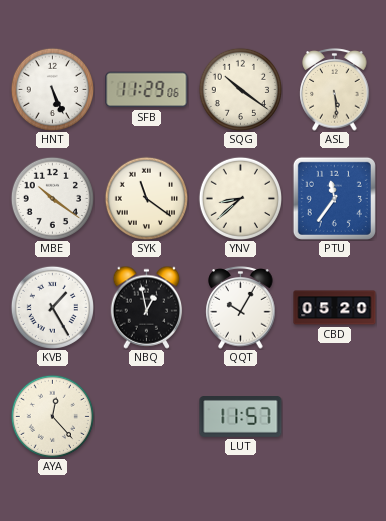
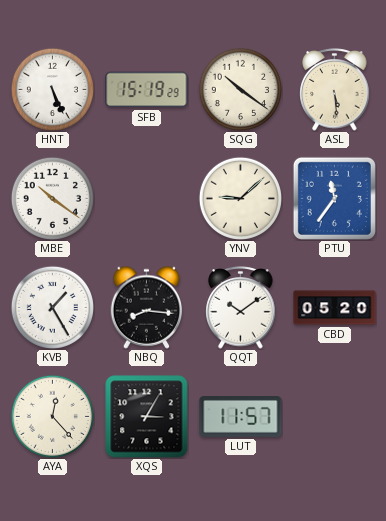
SFB: 11:29 -> 15:19 (147, 90)
SYK: 11:21 -> none (146, 198)
YNV: 8:38 -> 9:08 (240, 198)
NBQ: 12:58 -> 8:16 (147, 307)
QQT: 10:05 -> 10:09 (241, 308)
XQS: none -> 3:05 (147, 417)
